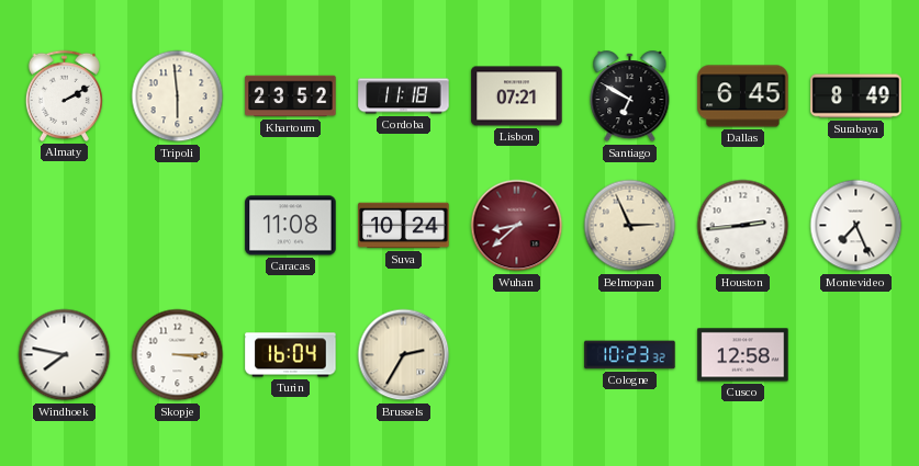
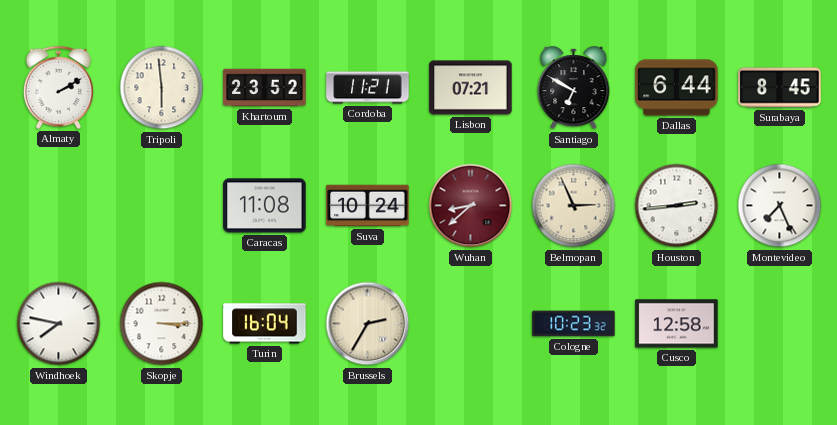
Cordoba: 11:18 -> 11:21 (368, 88)
Dallas: 6:45 -> 6:44 (677, 88)
Surabaya: 8:49 -> 8:45 (780, 88)
